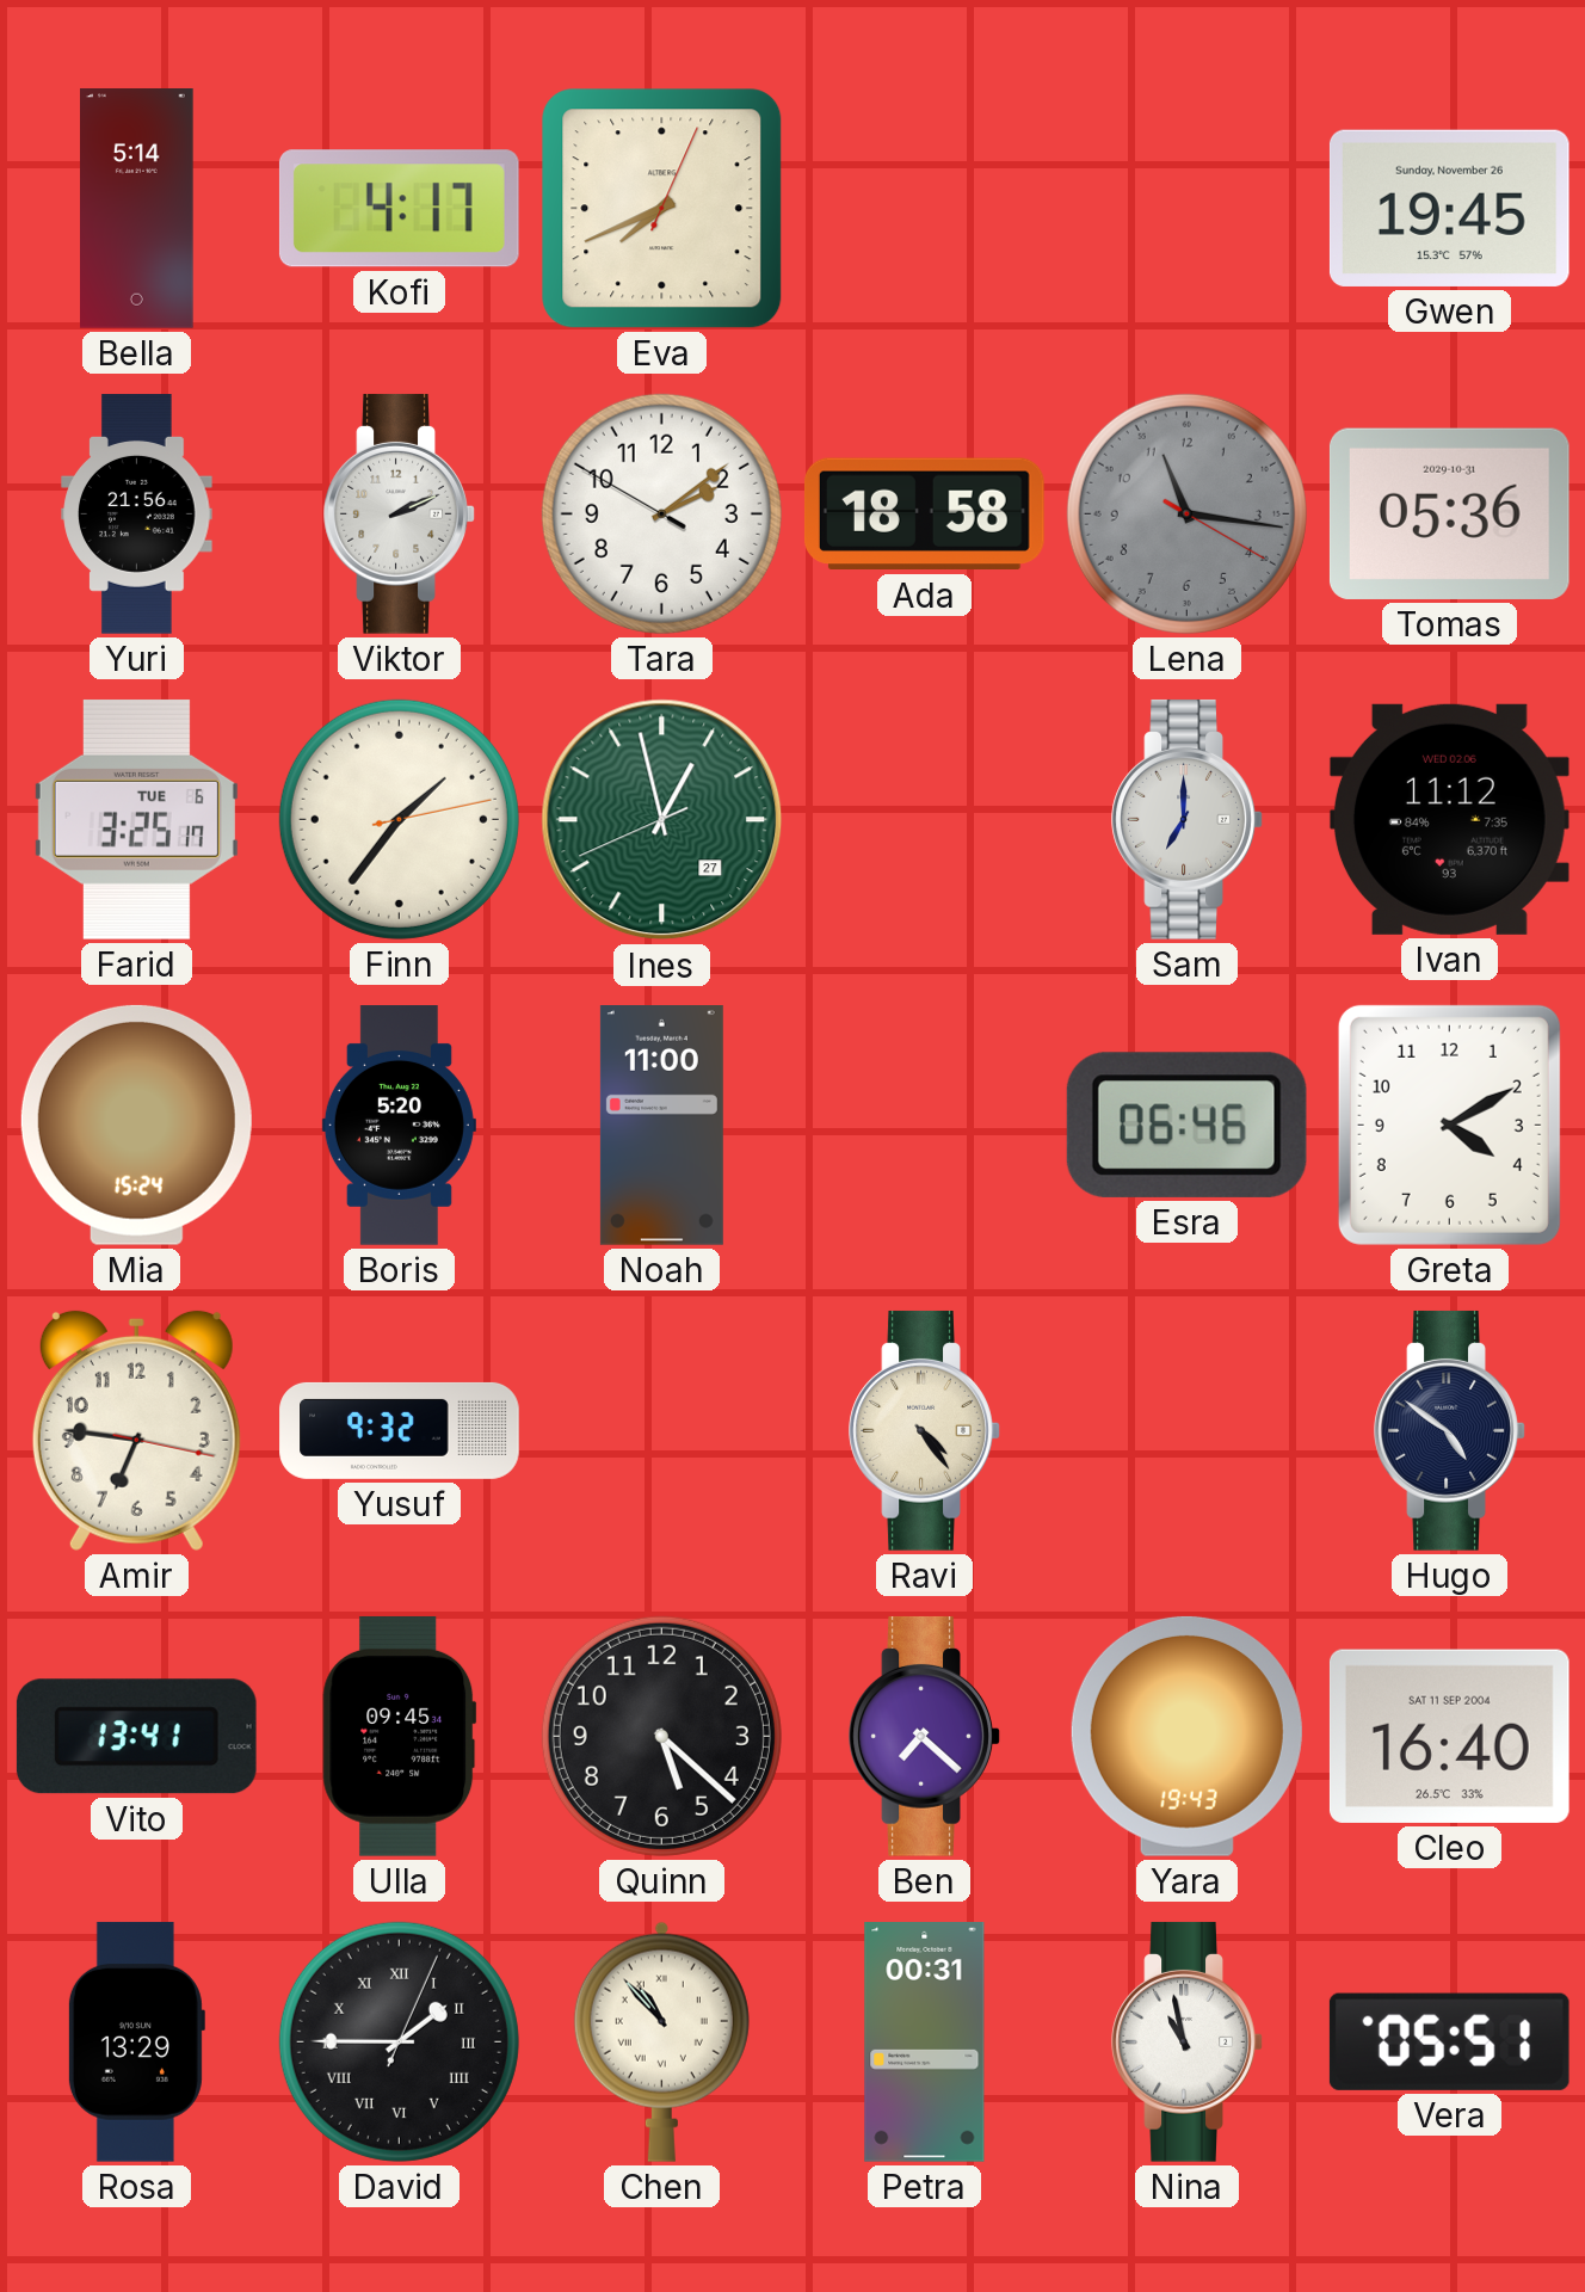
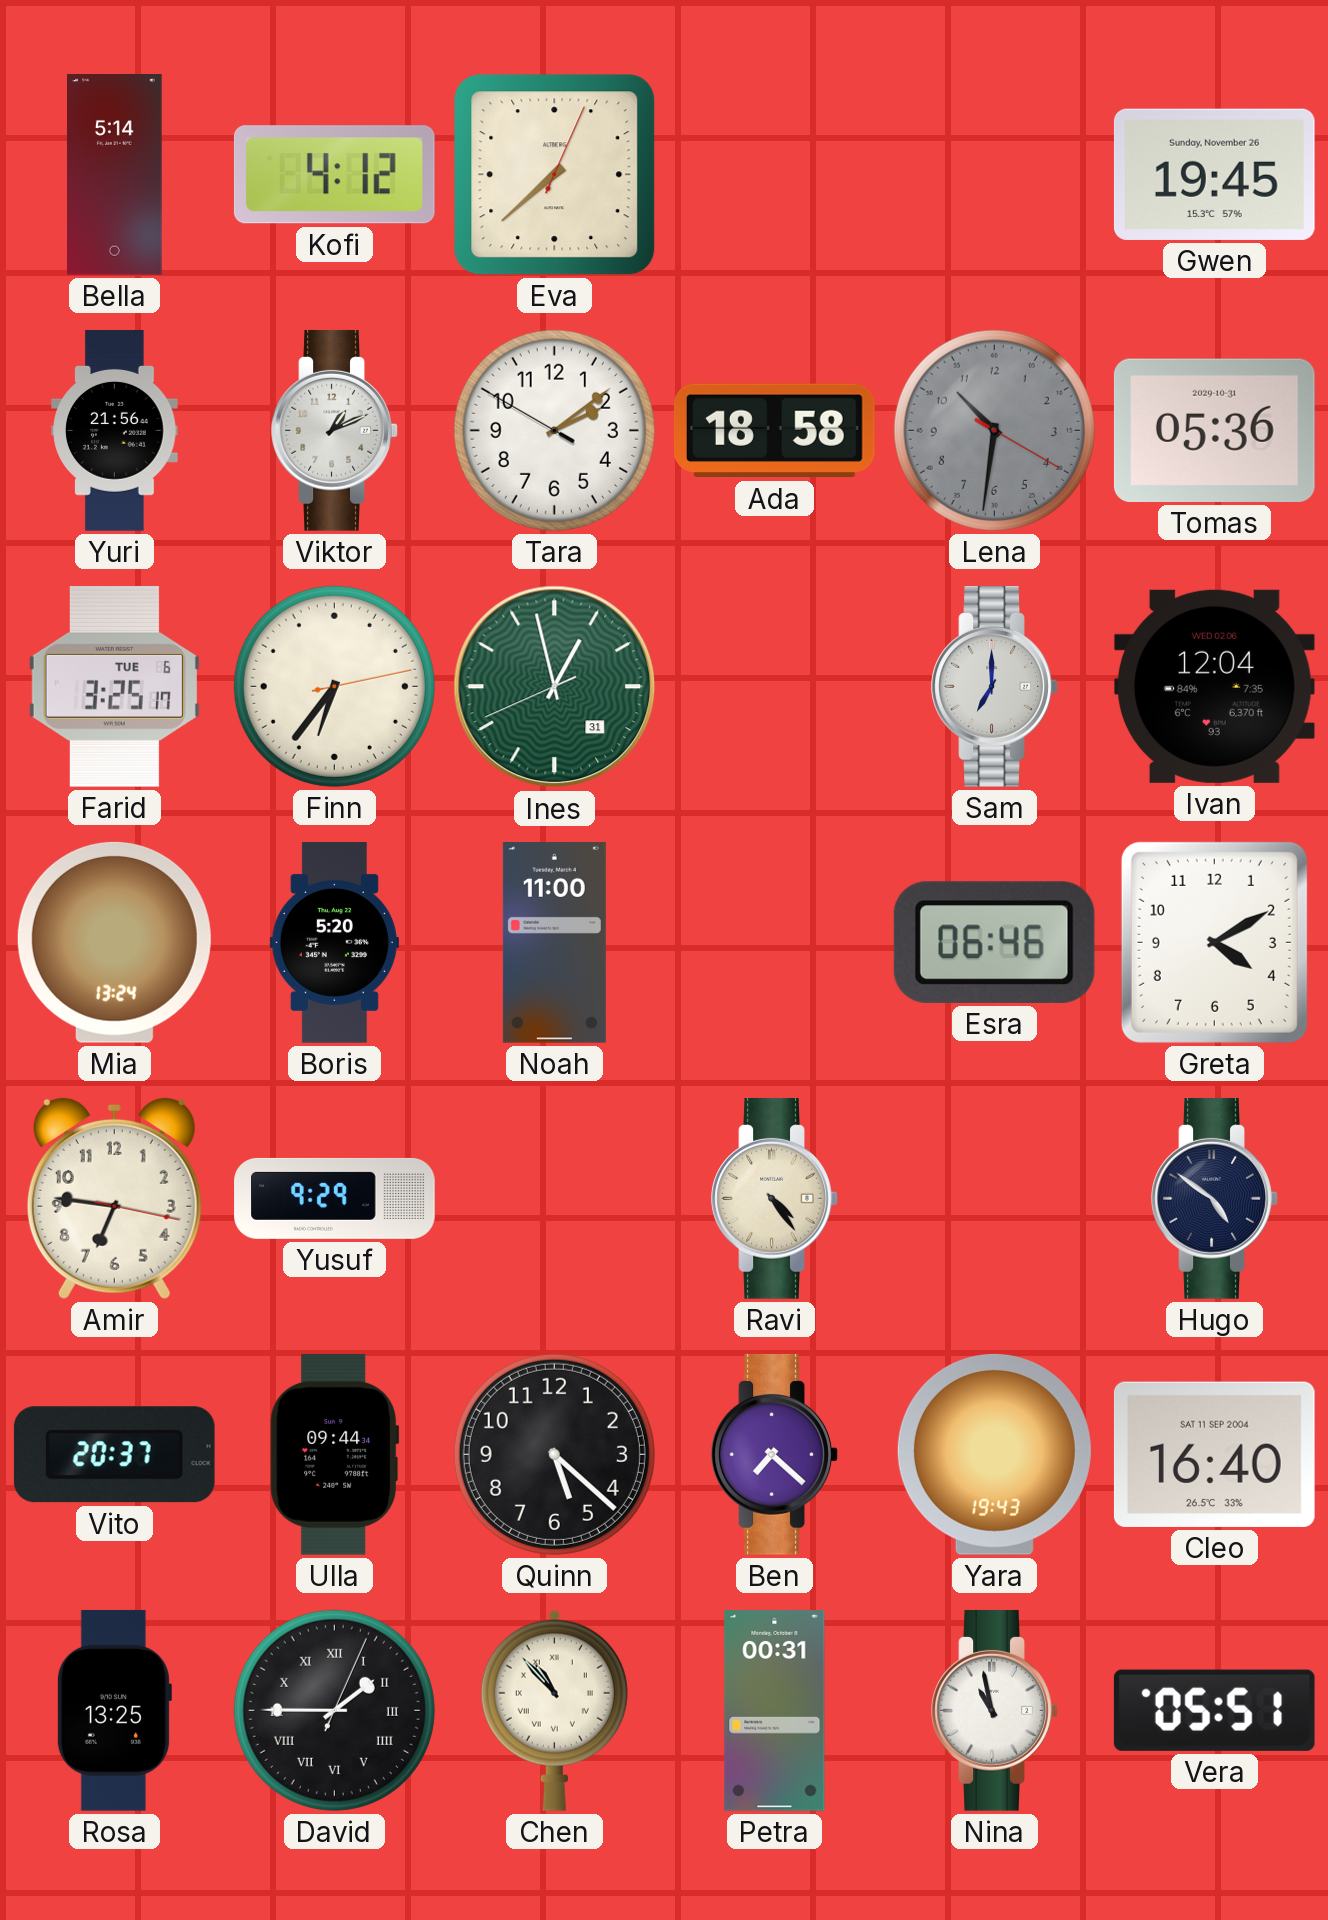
Kofi: 4:17 -> 4:12 (334, 175)
Eva: 7:41 -> 7:38 (555, 175)
Viktor: 2:11 -> 1:11 (335, 430)
Lena: 11:16 -> 10:31 (994, 430)
Finn: 1:36 -> 6:36 (334, 686)
Ines date: 27 -> 31 (555, 687)
Ivan: 11:12 -> 12:04 (1214, 686)
Mia: 15:24 -> 13:24 (114, 942)
Yusuf: 9:32 -> 9:29 (335, 1198)
Vito: 13:41 -> 20:37 (114, 1455)
Ulla: 09:45 -> 09:44 (335, 1454)
Rosa: 13:29 -> 13:25 (114, 1711)
